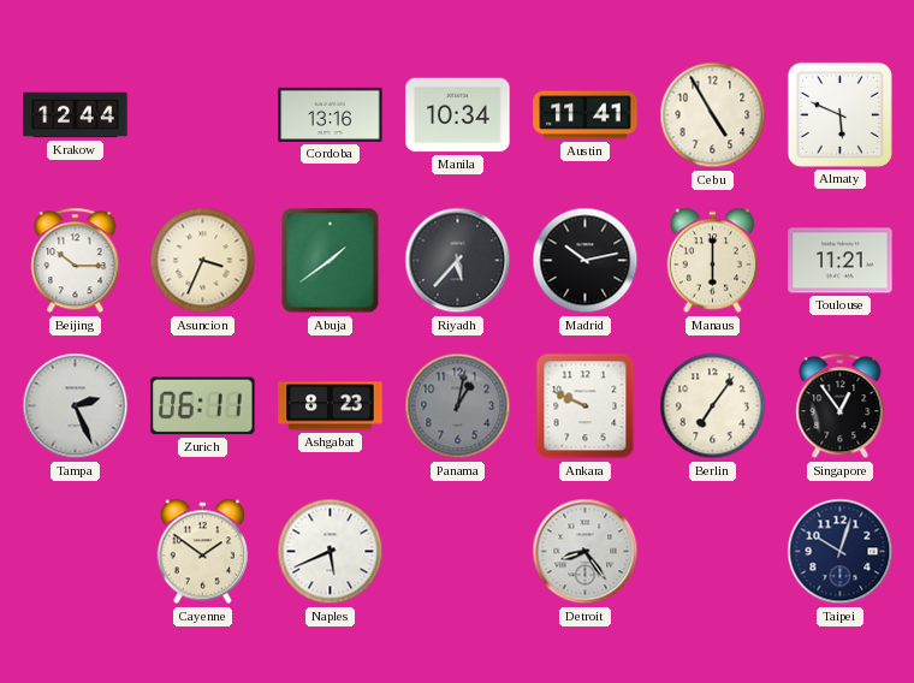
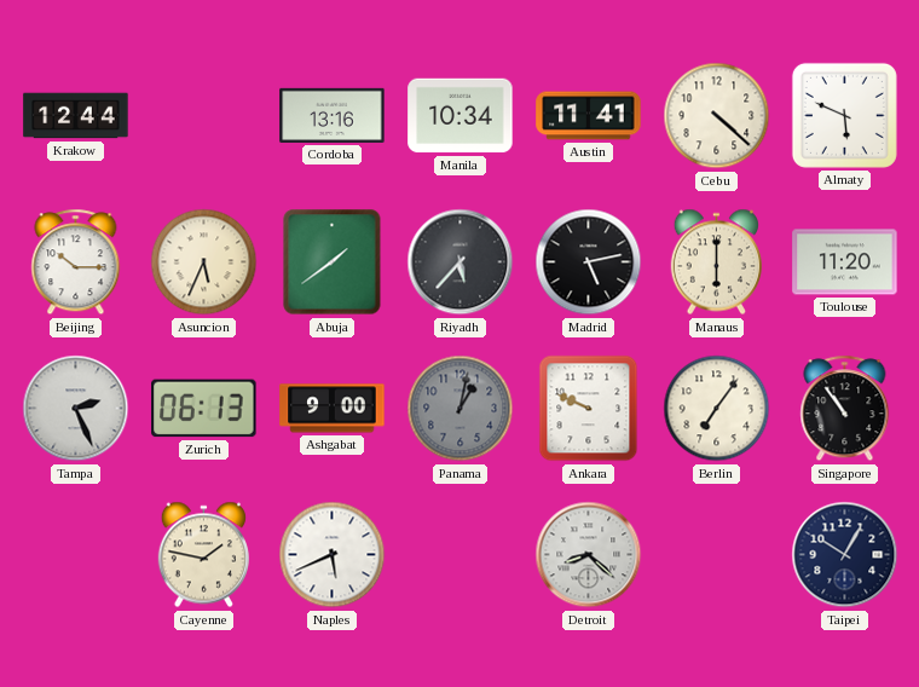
Cebu: 4:55 -> 4:22 (717, 116)
Asuncion: 3:34 -> 5:34 (204, 262)
Madrid: 10:13 -> 5:13 (589, 262)
Toulouse: 11:21 -> 11:20 (845, 262)
Zurich: 06:11 -> 06:13 (204, 409)
Ashgabat: 8:23 -> 9:00 (333, 409)
Singapore: 12:54 -> 10:54 (845, 409)
Cayenne: 1:51 -> 1:47 (203, 555)
Detroit: 8:24 -> 8:22 (589, 555)
Taipei: 10:03 -> 10:05 (845, 555)
